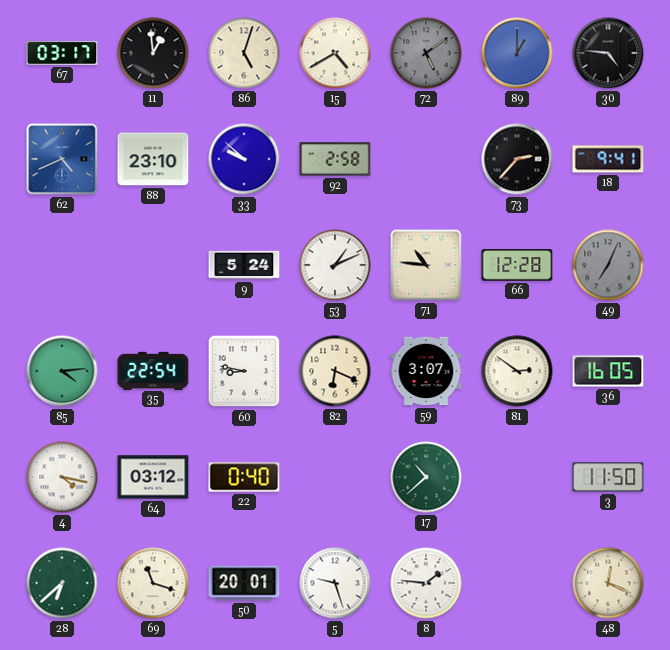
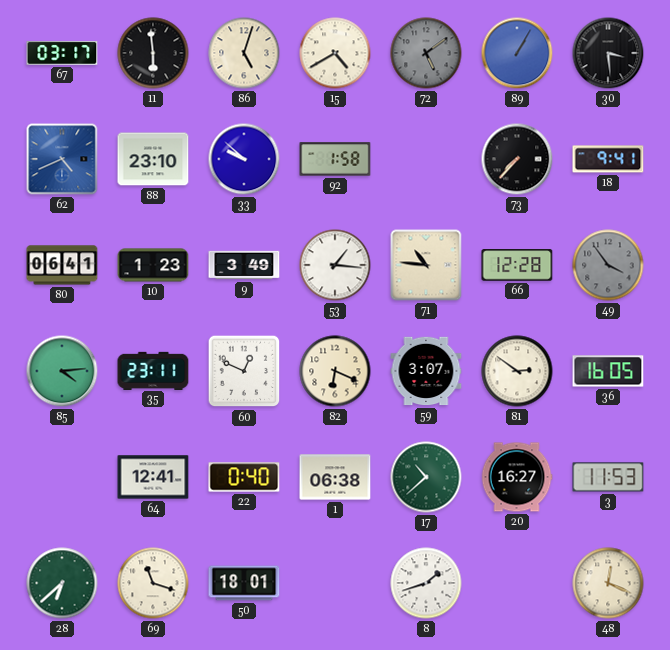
11: 12:59 -> 5:59 (153, 53)
89: 1:00 -> 1:05 (517, 53)
30: 4:46 -> 3:29 (608, 53)
92: 2:58 -> 1:58 (335, 159)
73: 2:37 -> 7:37 (517, 159)
80: none -> 06:41 (62, 265)
10: none -> 1:23 (153, 265)
9: 5:24 -> 3:49 (244, 265)
53: 1:11 -> 1:16 (335, 265)
49: 7:04 -> 3:54 (608, 265)
35: 22:54 -> 23:11 (153, 370)
60: 8:47 -> 12:49 (244, 371)
4: 4:17 -> none (62, 477)
64: 03:12 -> 12:41 (153, 477)
1: none -> 06:38 (335, 477)
20: none -> 16:27 (517, 477)
3: 11:50 -> 11:53 (608, 477)
50: 20:01 -> 18:01 (244, 583)
5: 9:27 -> none (335, 583)
8: 1:46 -> 1:42 (426, 583)
